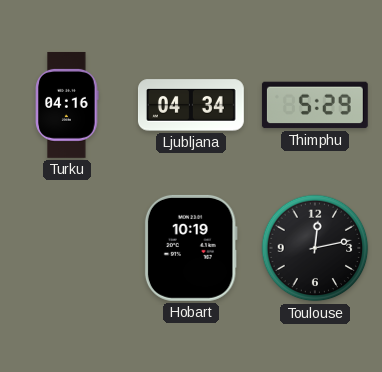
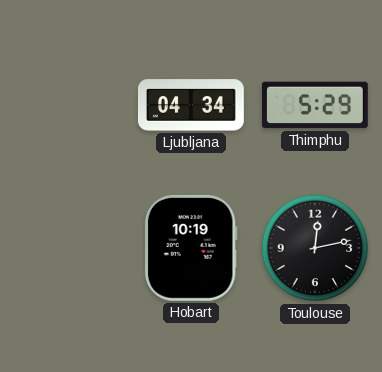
Turku: 04:16 -> none (67, 105)
